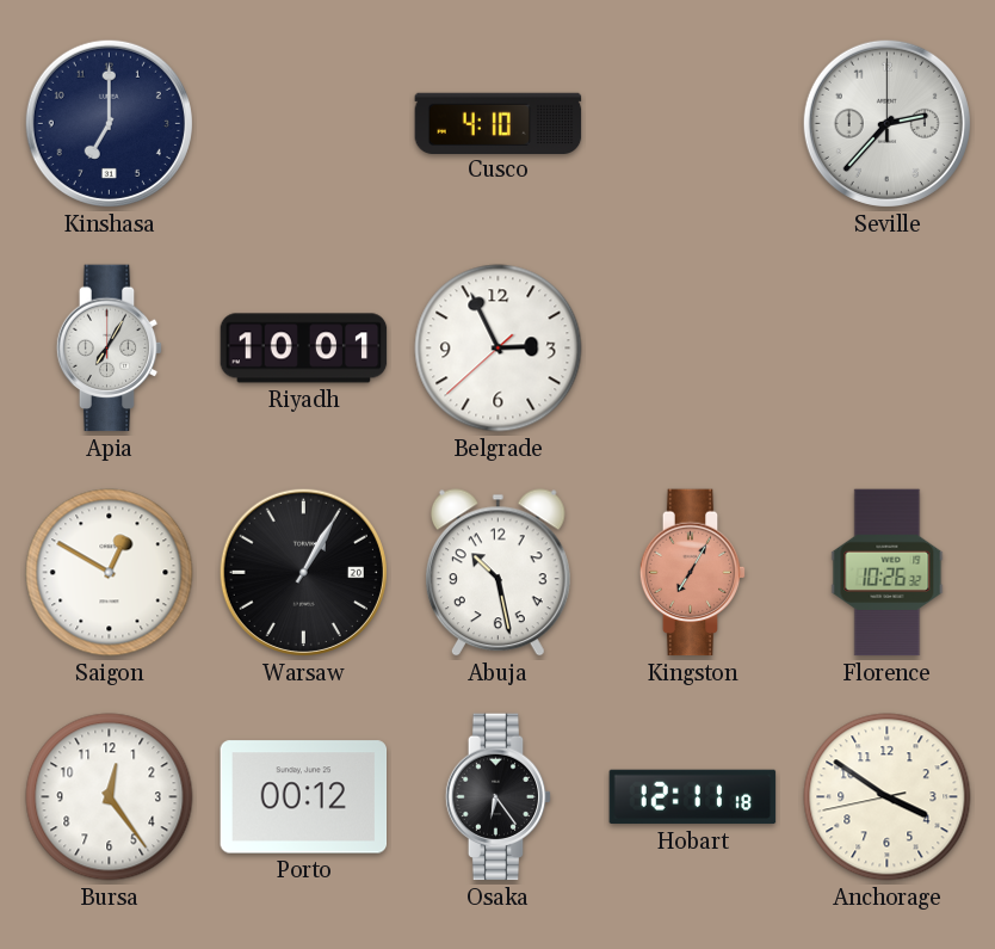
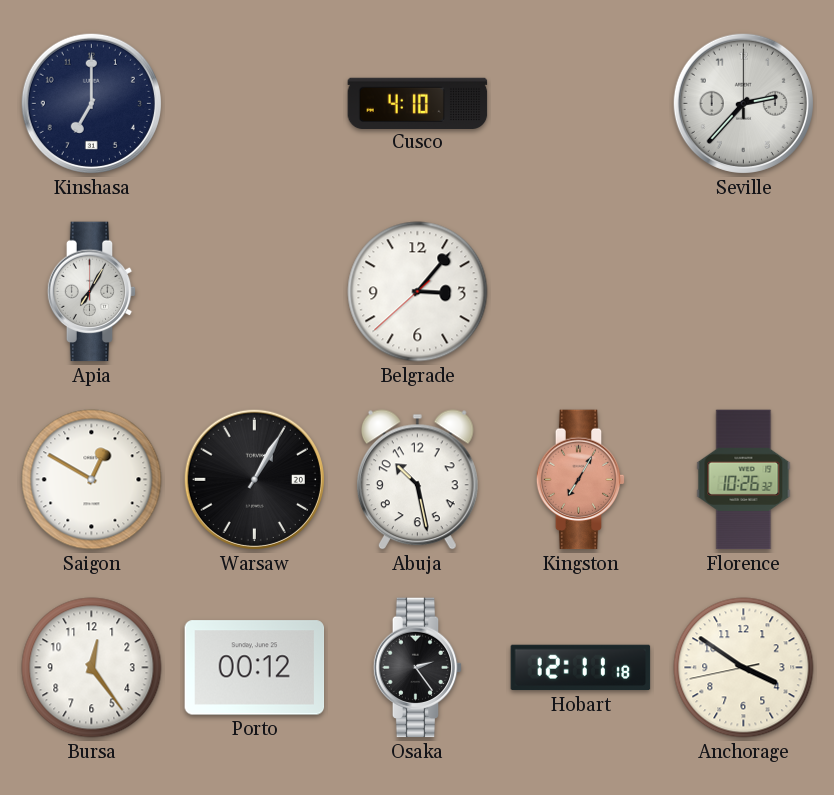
Riyadh: 10:01 -> none (304, 349)
Belgrade: 2:55 -> 3:06 (418, 292)
Osaka: 6:24 -> 2:24 (418, 668)
